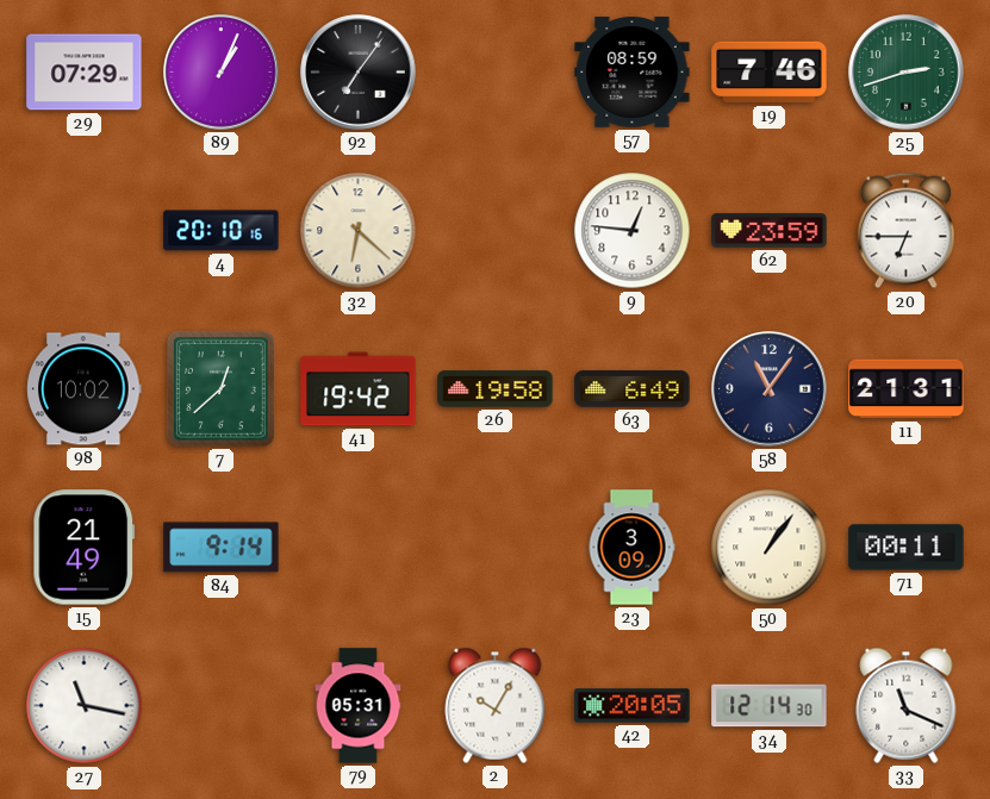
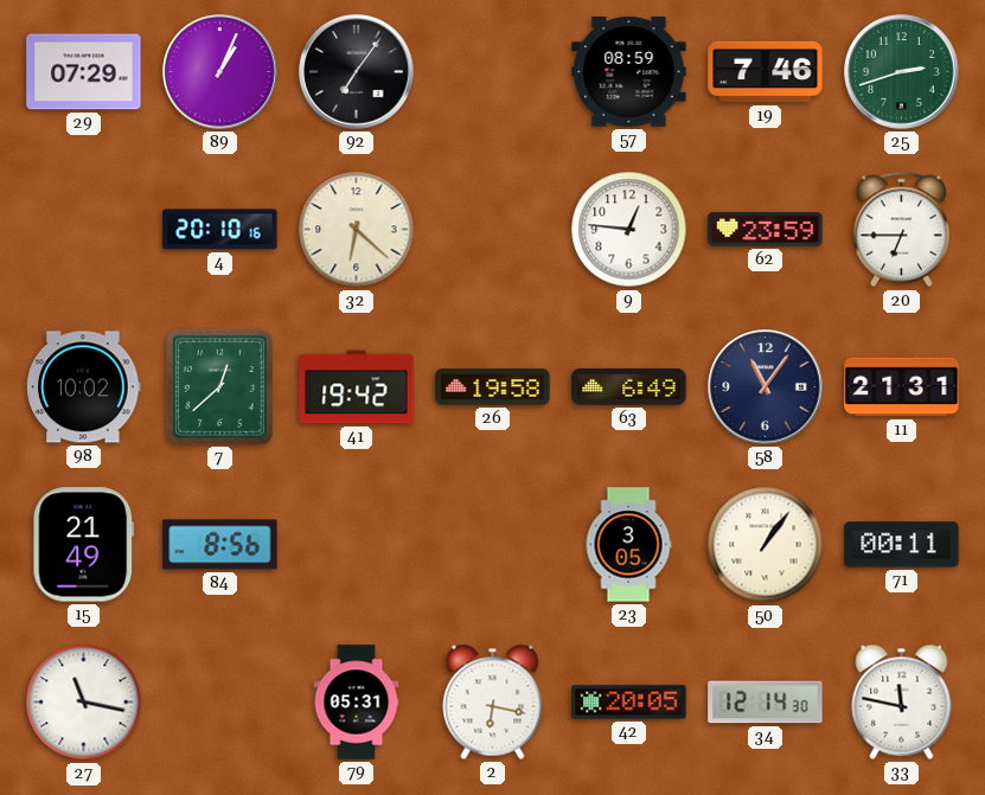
84: 9:14 -> 8:56 (220, 545)
23: 3:09 -> 3:05 (628, 545)
2: 10:05 -> 6:17 (493, 701)
33: 11:19 -> 11:47 (902, 701)
